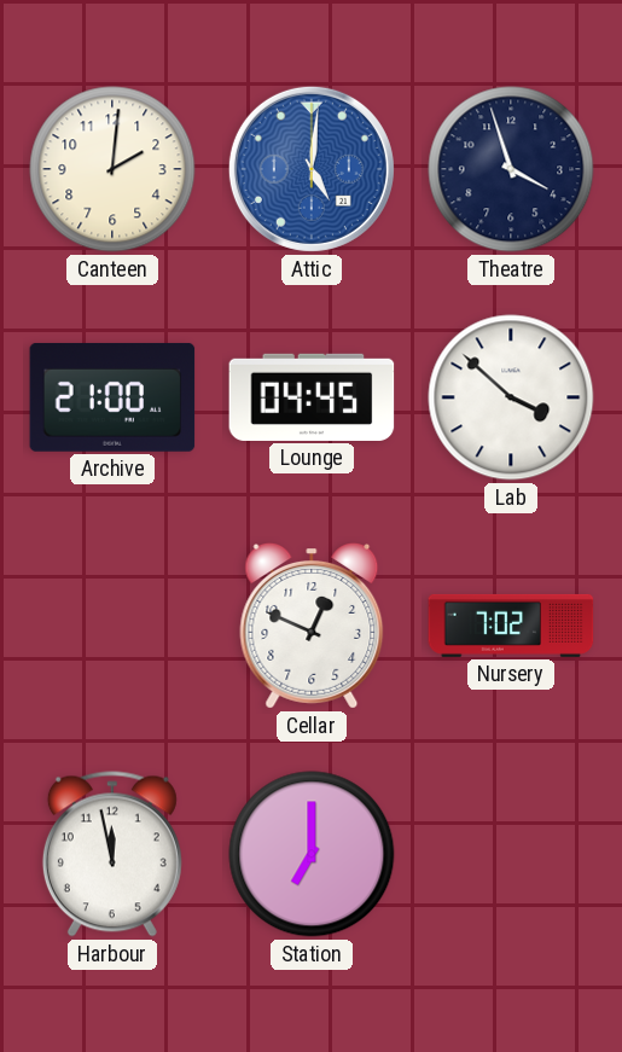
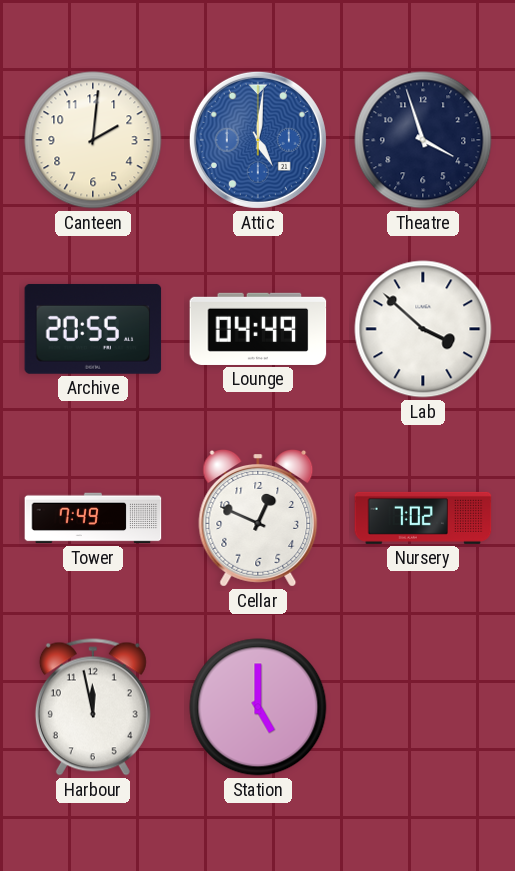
Archive: 21:00 -> 20:55 (93, 329)
Lounge: 04:45 -> 04:49 (258, 329)
Tower: none -> 7:49 (93, 518)
Station: 7:00 -> 5:00 (258, 707)
